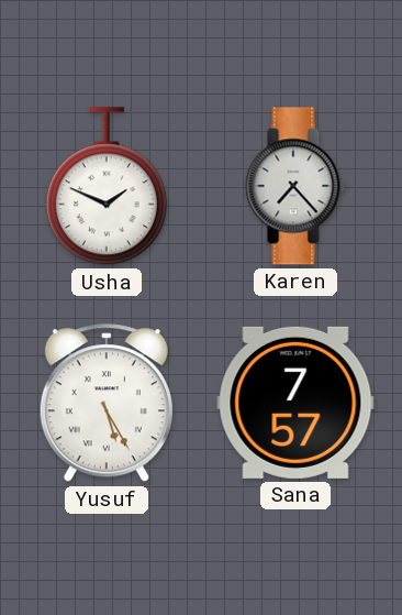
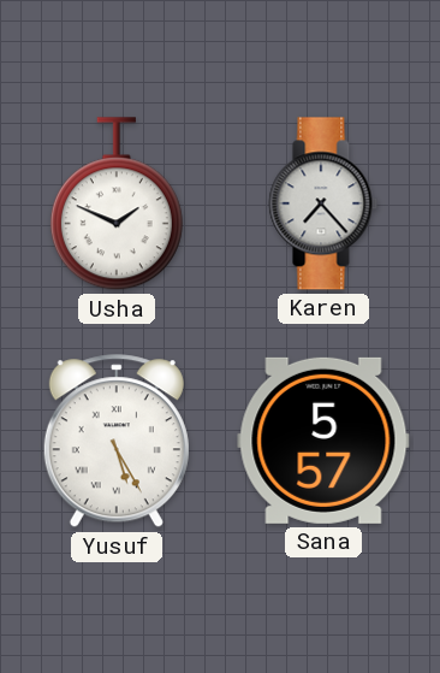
Sana: 7:57 -> 5:57 (323, 441)
